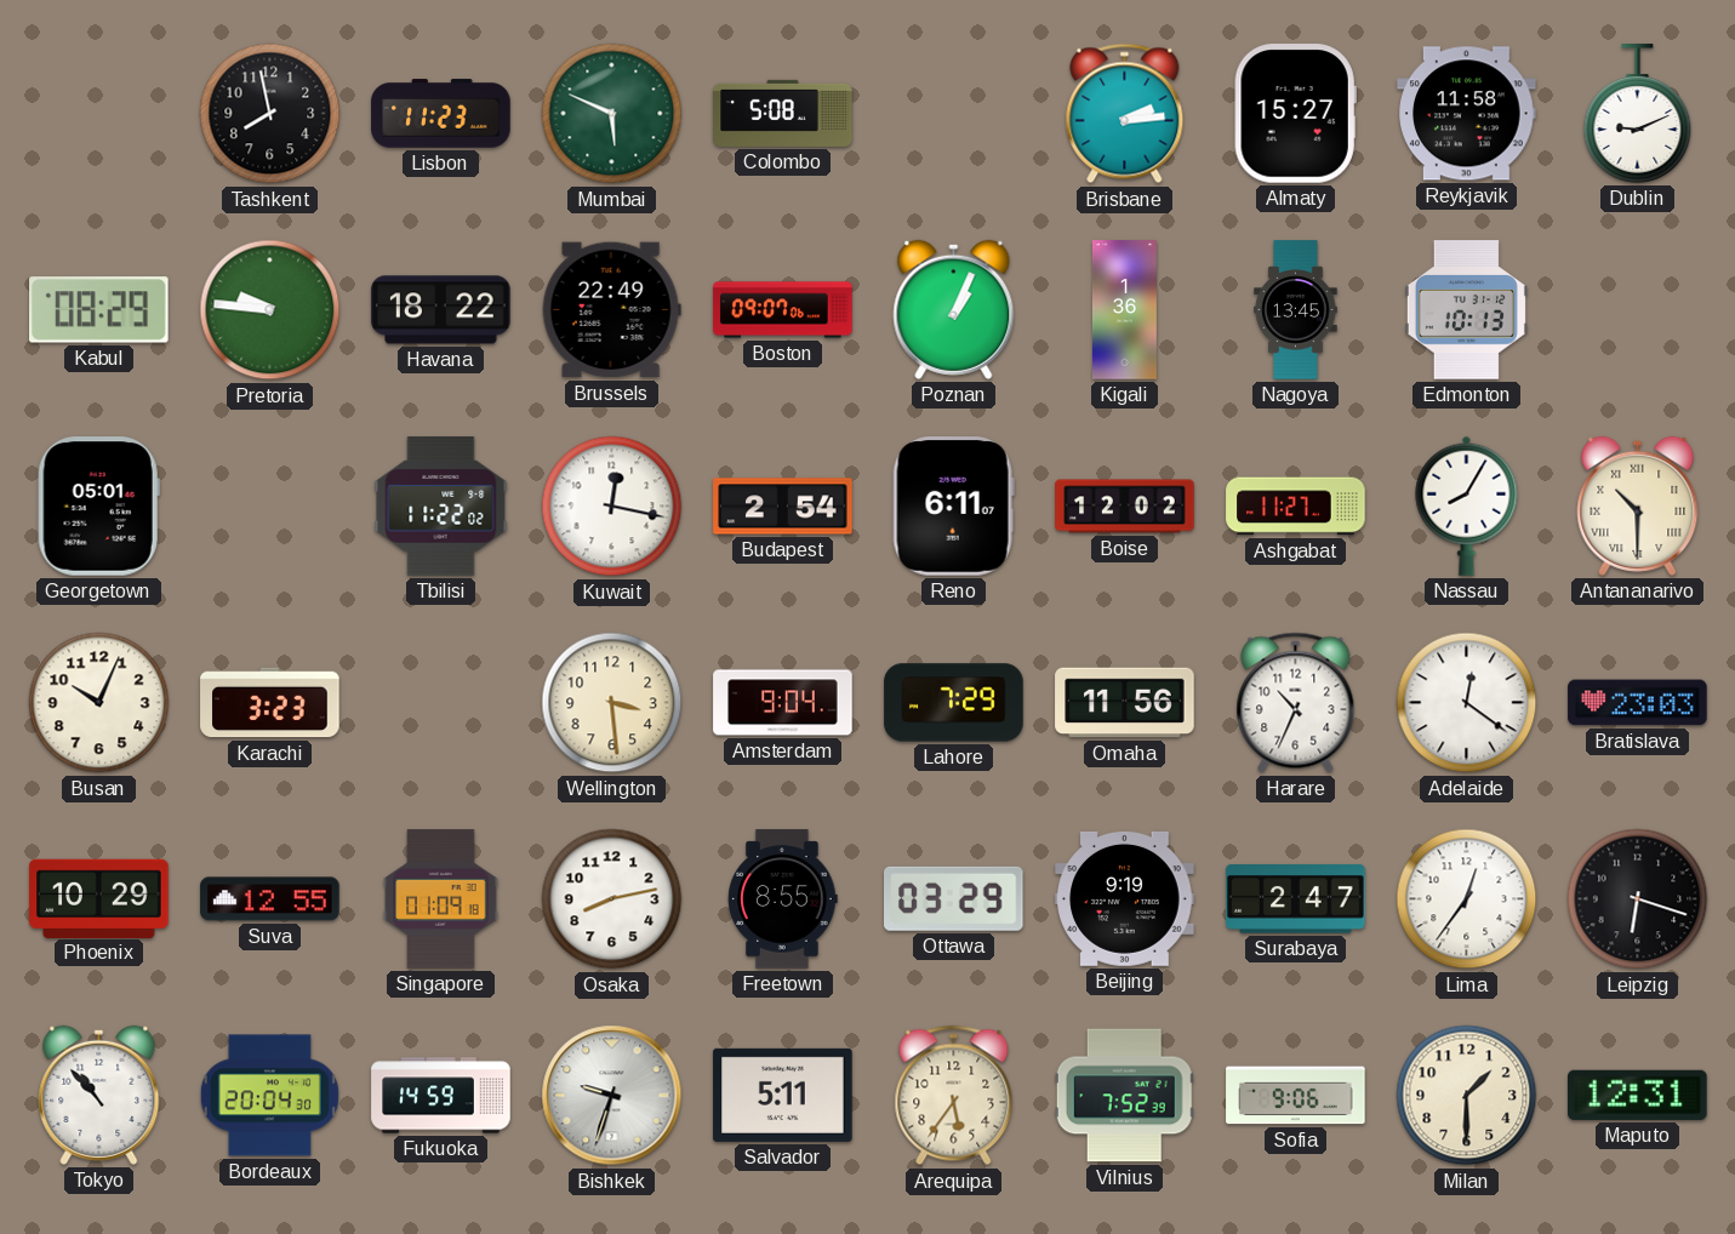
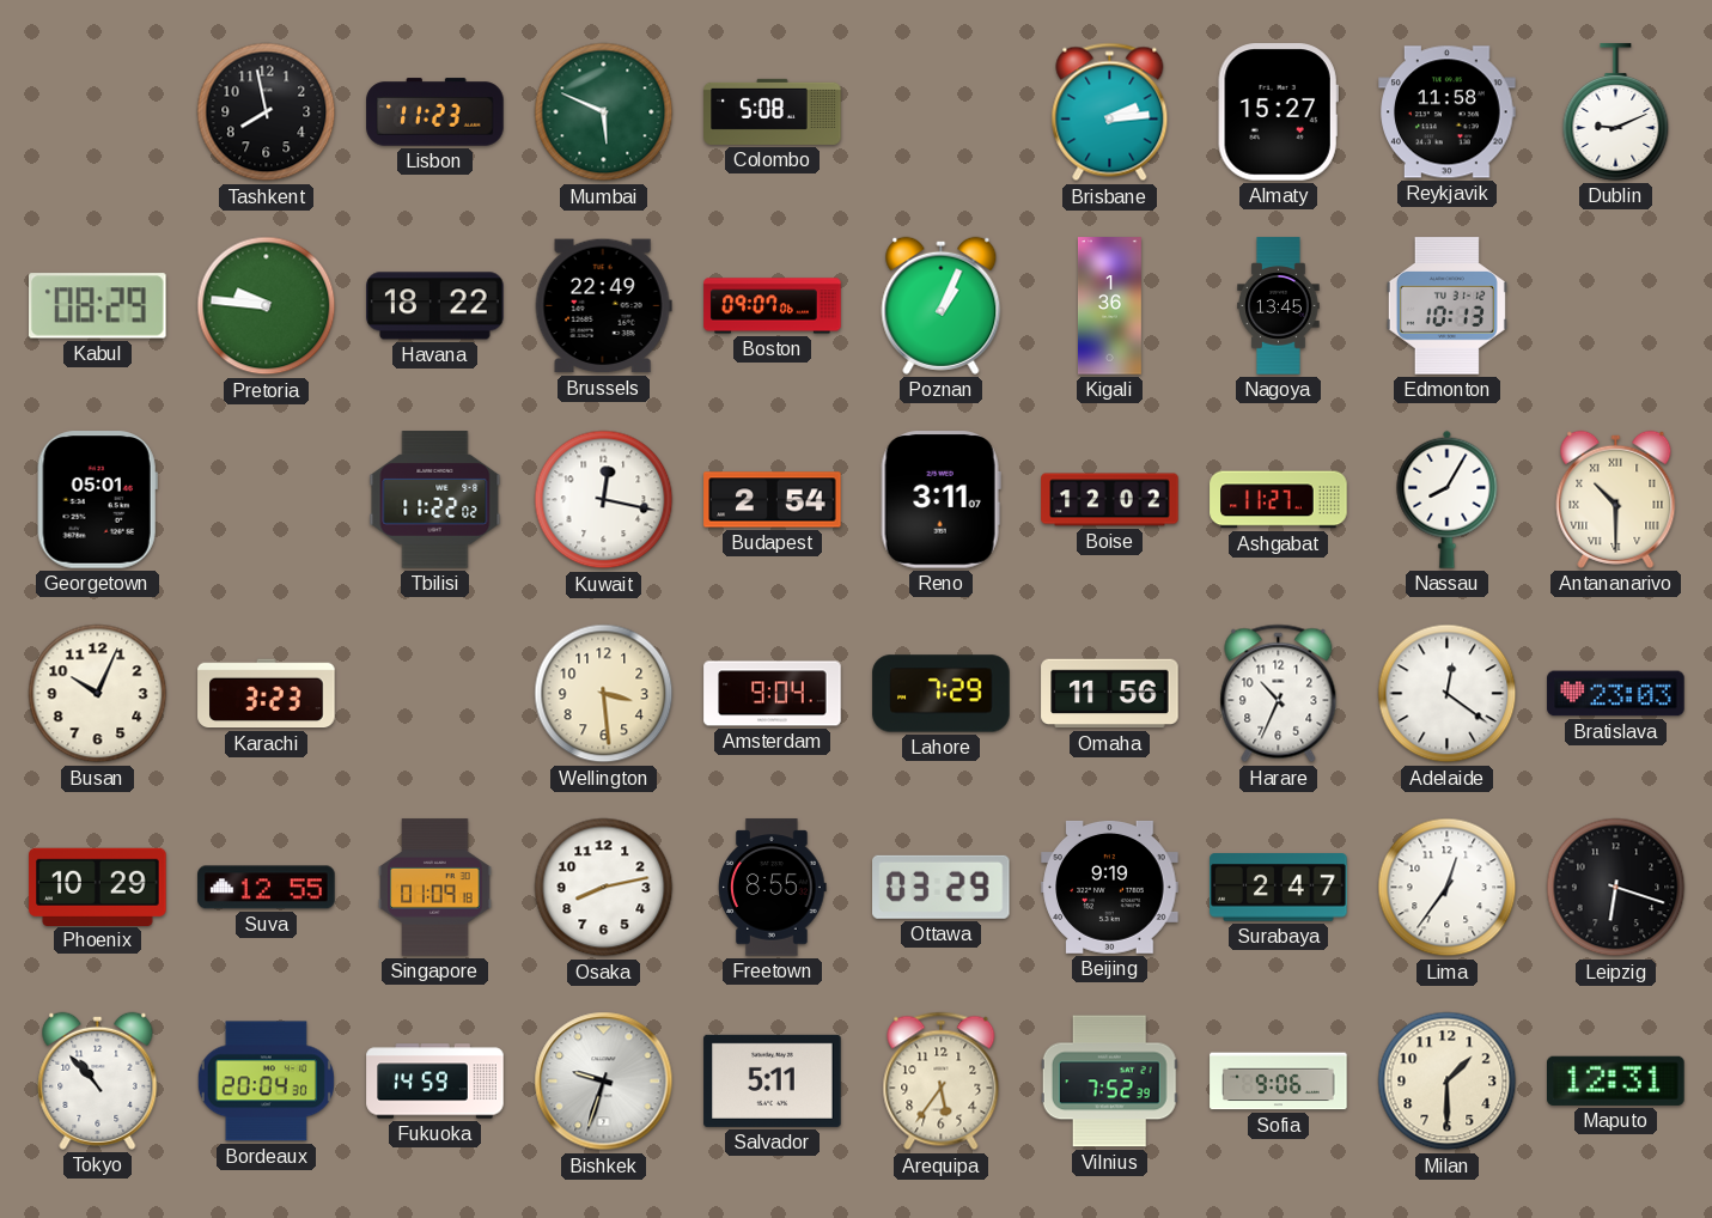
Reno: 6:11 -> 3:11 (940, 500)
